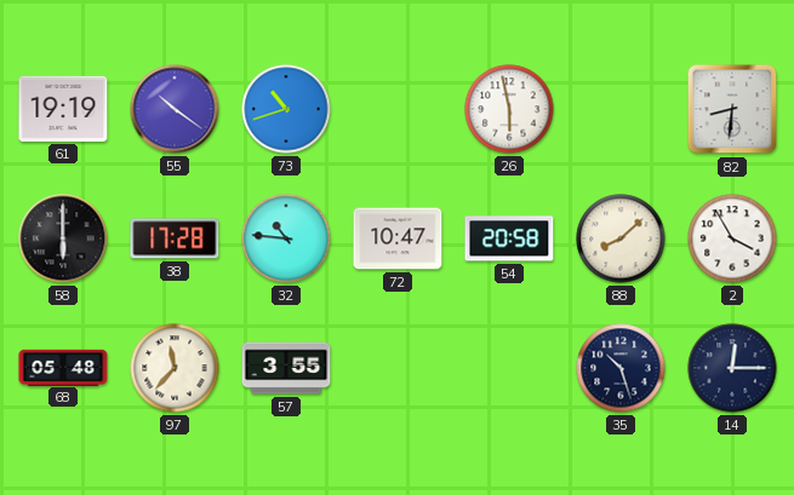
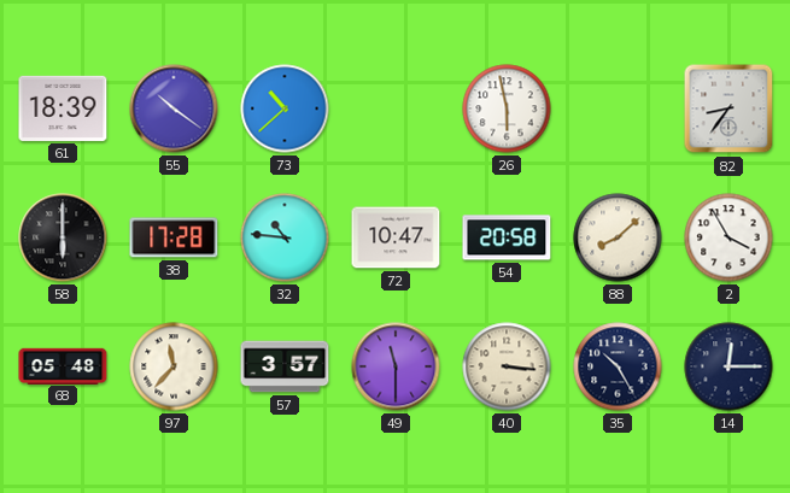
61: 19:19 -> 18:39 (63, 108)
73: 10:42 -> 10:38 (285, 108)
82: 8:31 -> 8:36 (728, 108)
57: 3:55 -> 3:57 (285, 366)
49: none -> 11:30 (396, 366)
40: none -> 3:16 (507, 366)
35: 10:27 -> 10:25 (618, 366)
